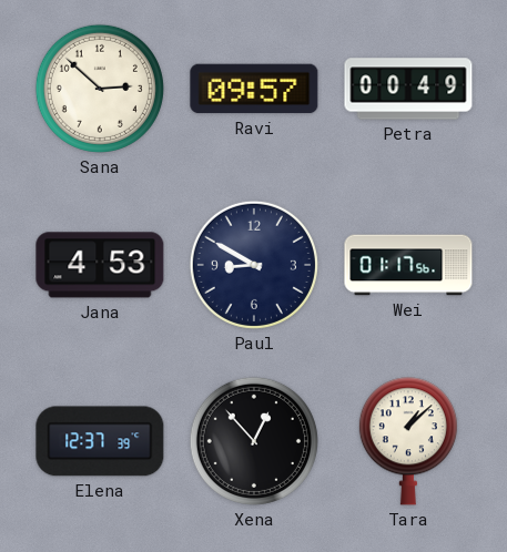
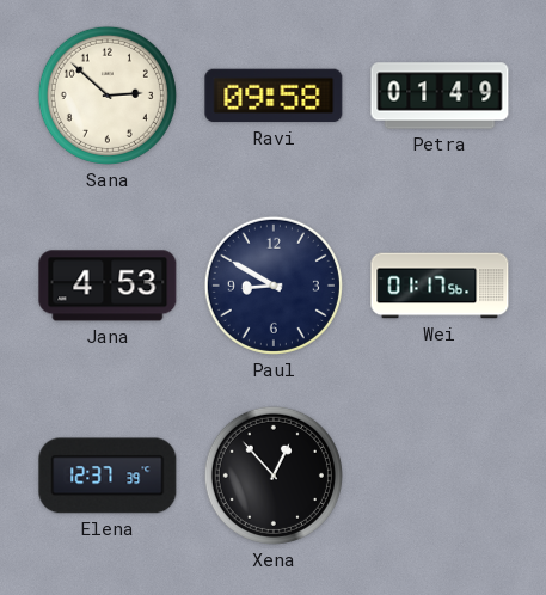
Ravi: 09:57 -> 09:58 (274, 96)
Petra: 00:49 -> 01:49 (440, 96)
Tara: 1:08 -> none (408, 441)
